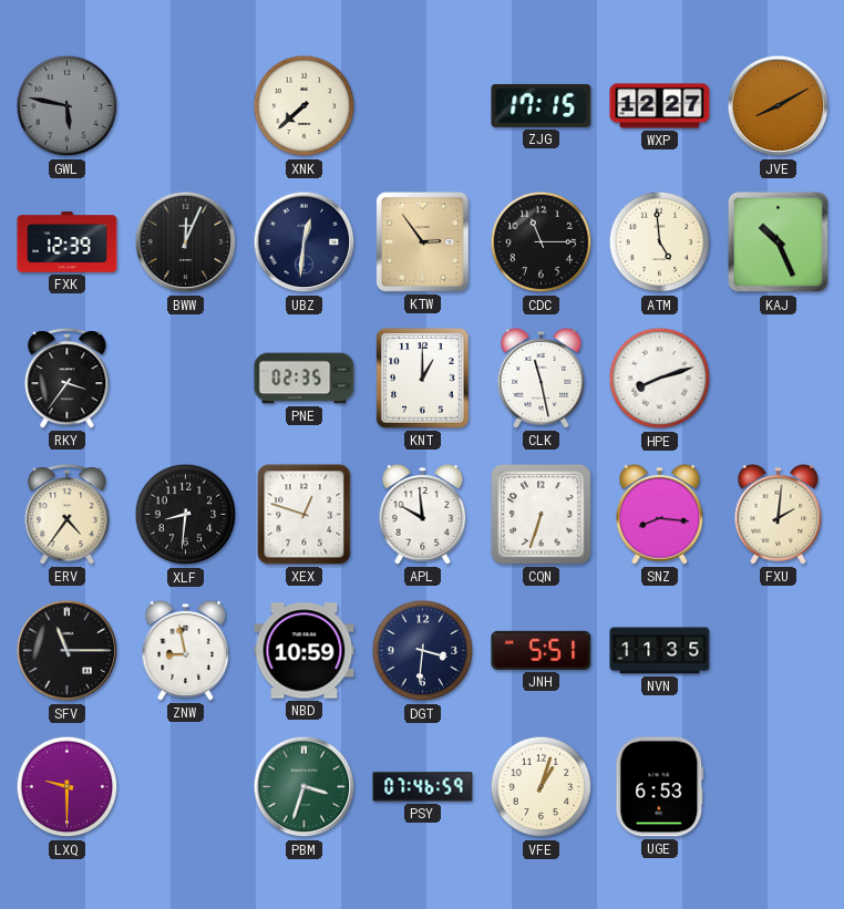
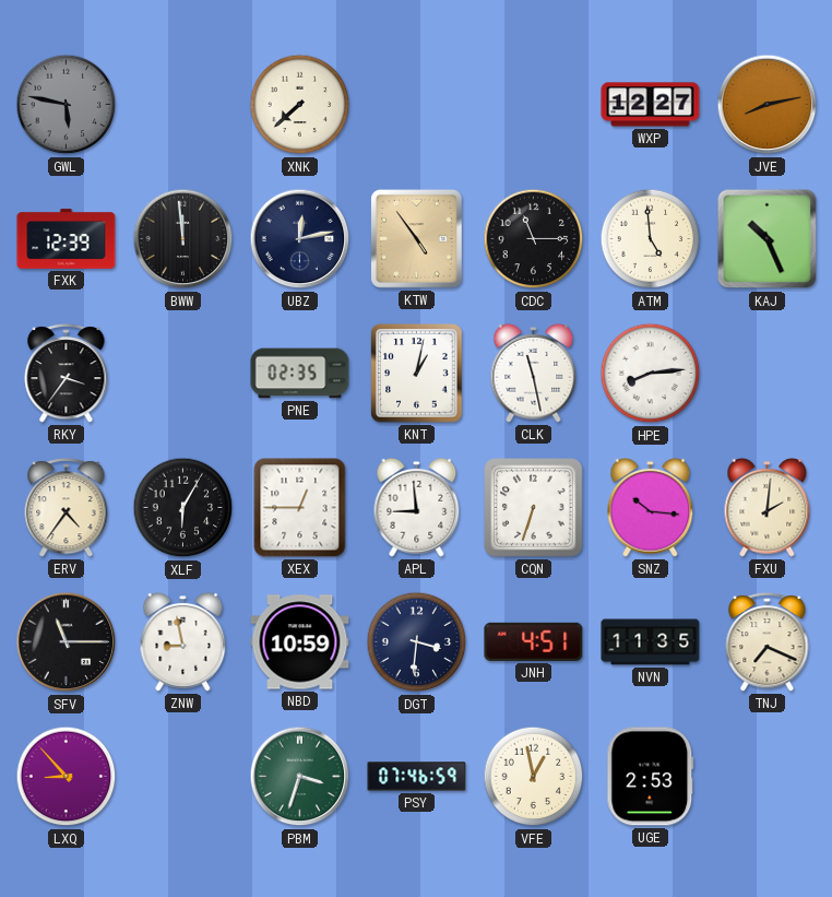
ZJG: 17:15 -> none (542, 105)
JVE: 8:10 -> 8:13 (768, 105)
BWW: 12:04 -> 11:59 (183, 239)
UBZ: 12:31 -> 12:13 (300, 239)
KTW: 2:54 -> 4:54 (417, 239)
KNT: 1:00 -> 1:02 (417, 374)
HPE: 8:12 -> 8:14 (651, 374)
XLF: 8:31 -> 6:05 (183, 508)
XEX: 12:48 -> 12:45 (300, 508)
APL: 9:59 -> 8:59 (417, 507)
SNZ: 8:16 -> 10:16 (651, 507)
JNH: 5:51 -> 4:51 (534, 641)
TNJ: none -> 7:19 (768, 642)
LXQ: 9:30 -> 8:53 (67, 777)
VFE: 1:03 -> 12:58 (534, 777)
UGE: 6:53 -> 2:53 (651, 777)
